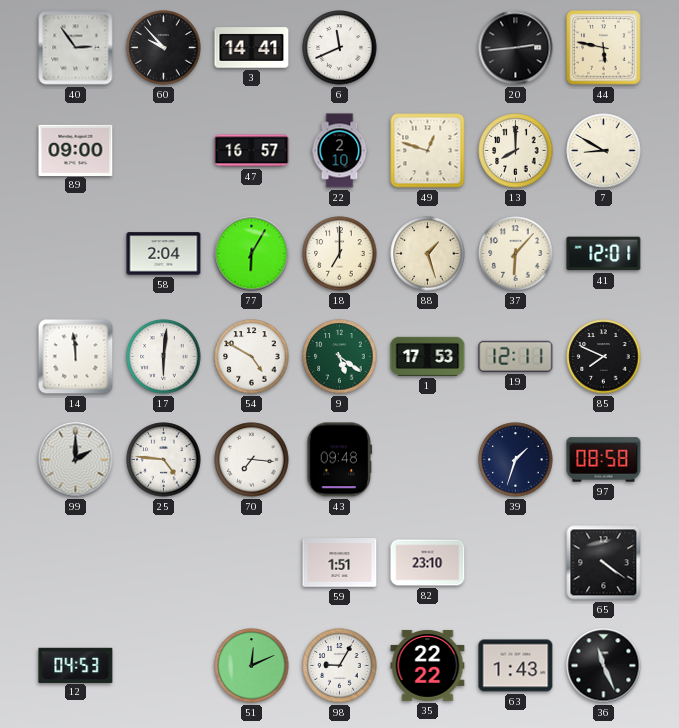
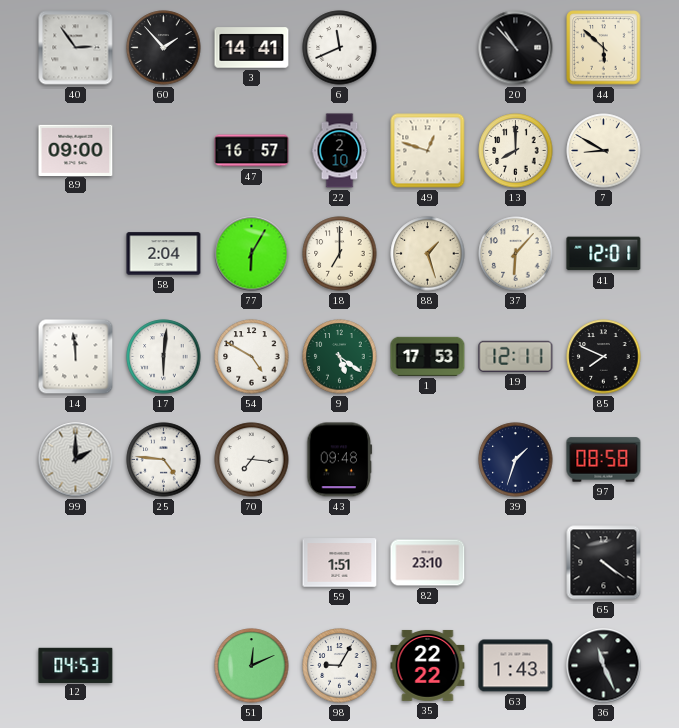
60: 9:53 -> 1:53 (164, 48)
20: 2:44 -> 10:53 (516, 48)
44: 5:47 -> 5:52 (604, 48)
